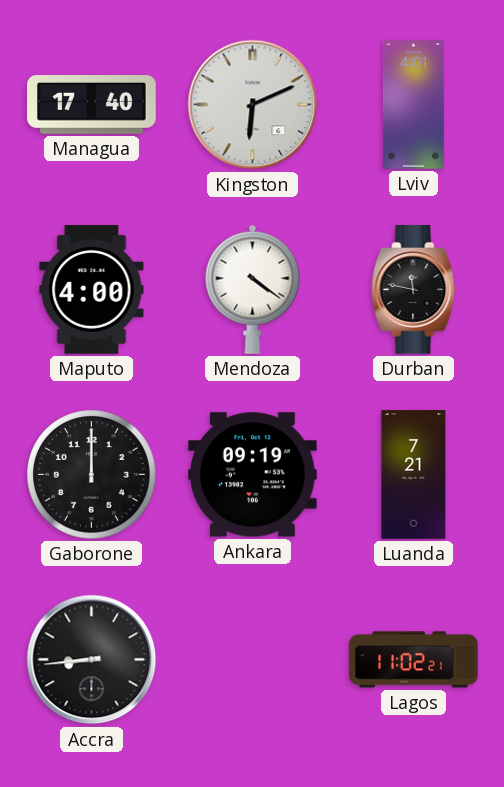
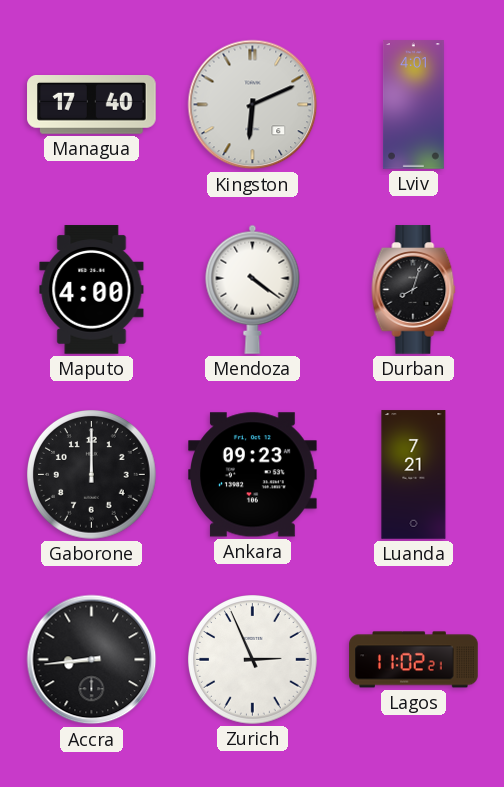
Durban: 11:47 -> 8:03 (414, 290)
Ankara: 09:19 -> 09:23 (253, 475)
Zurich: none -> 2:56 (253, 660)
